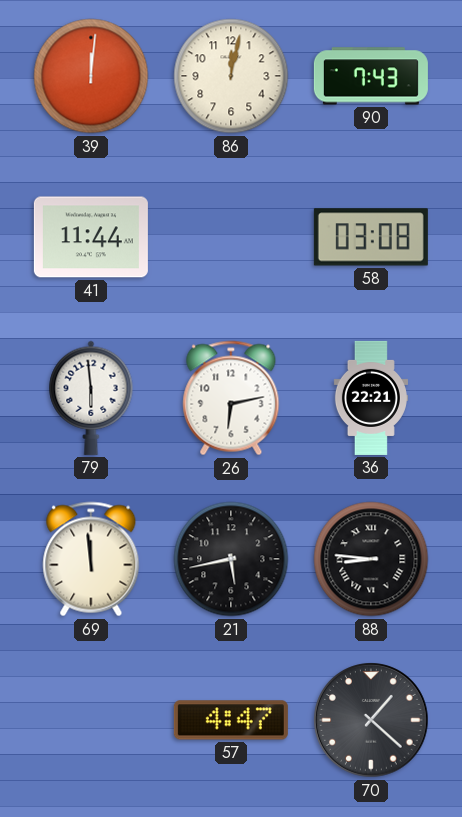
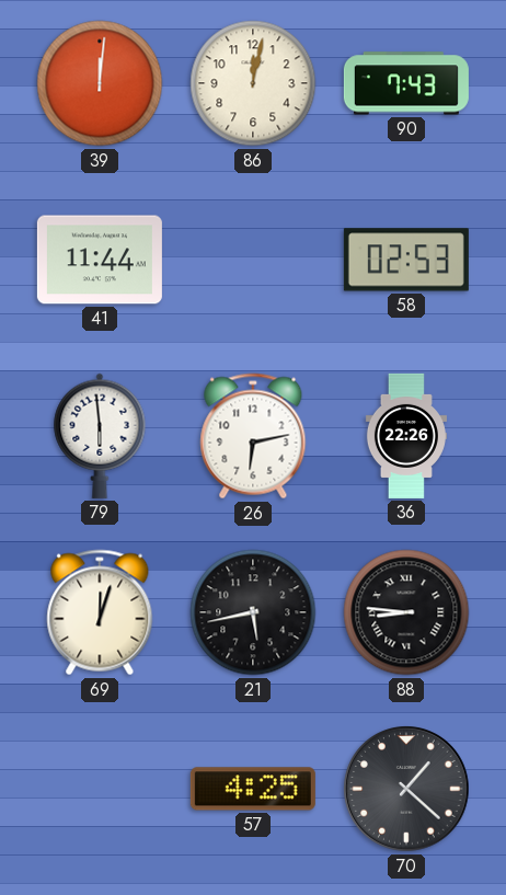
58: 03:08 -> 02:53 (406, 260)
36: 22:21 -> 22:26 (406, 436)
69: 11:59 -> 12:03 (100, 612)
57: 4:47 -> 4:25 (253, 789)
